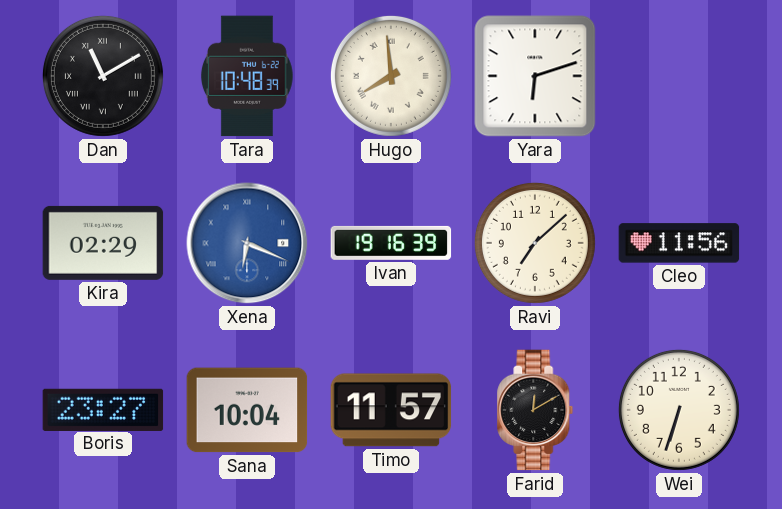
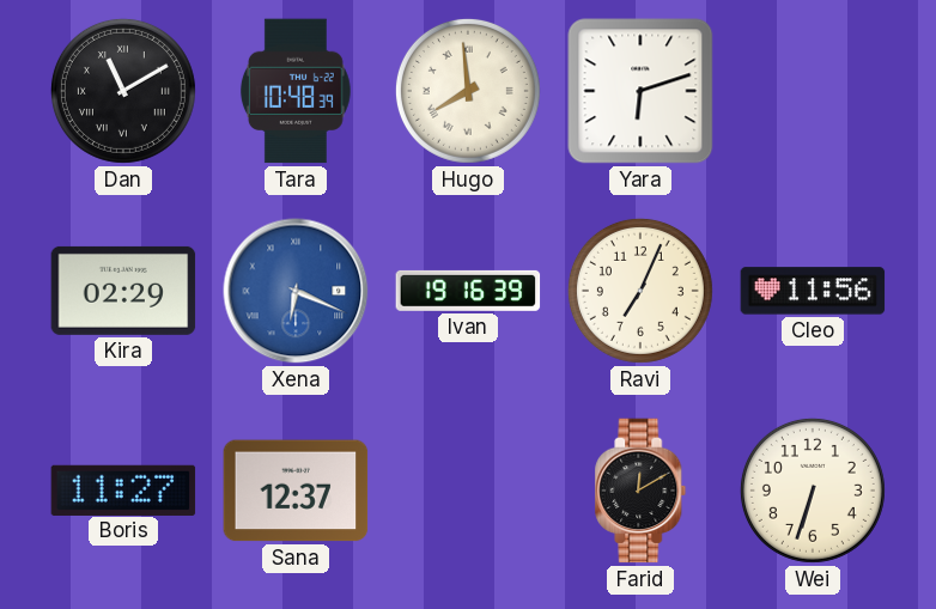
Ravi: 7:08 -> 7:04 (640, 291)
Boris: 23:27 -> 11:27 (123, 489)
Sana: 10:04 -> 12:37 (296, 491)
Timo: 11:57 -> none (391, 410)
